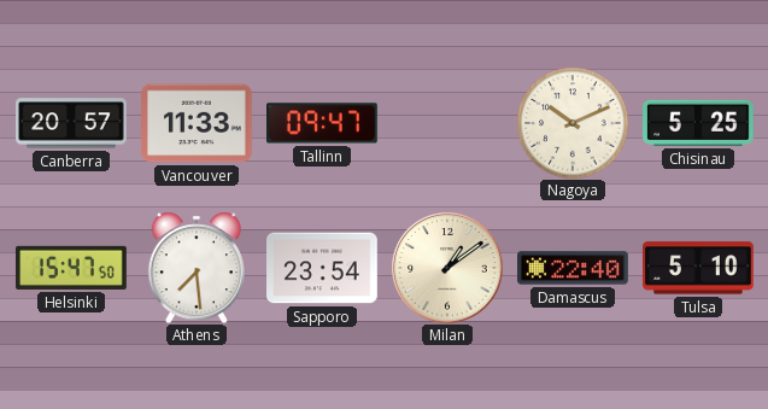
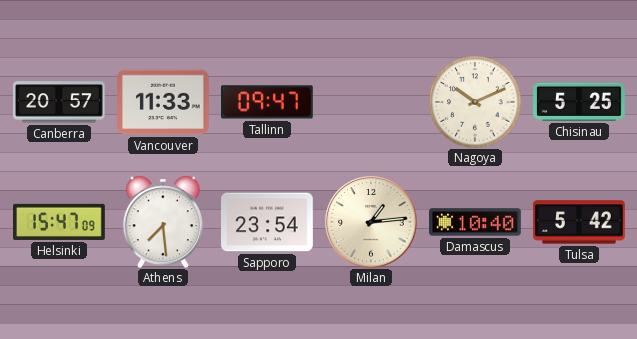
Helsinki: 15:47:50 -> 15:47:09 (60, 222)
Milan: 1:09 -> 1:14 (371, 222)
Damascus: 22:40 -> 10:40 (476, 222)
Tulsa: 5:10 -> 5:42 (580, 222)
